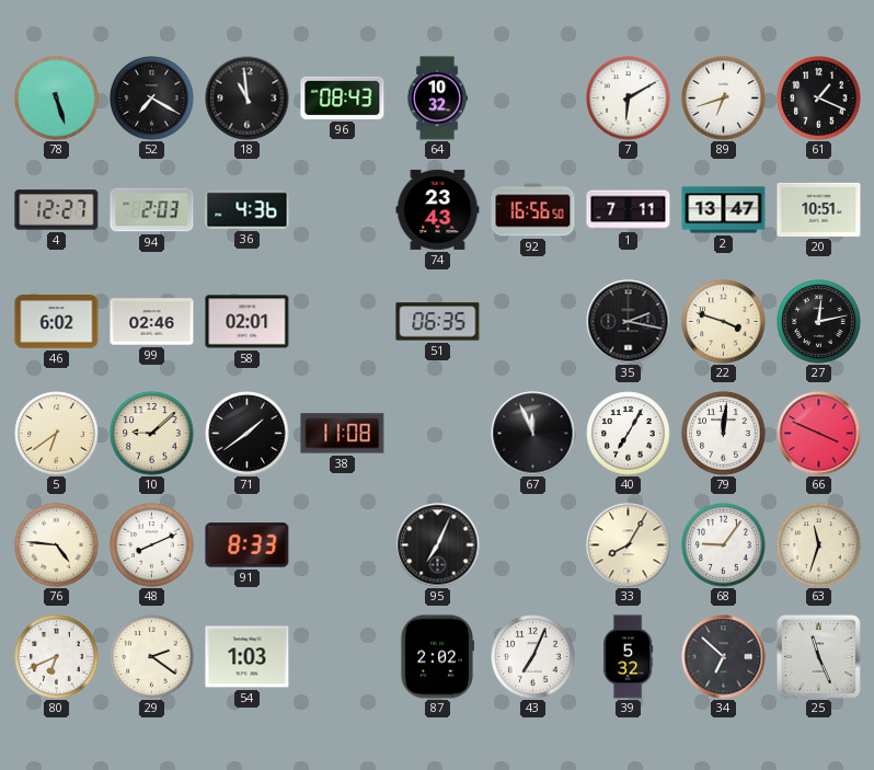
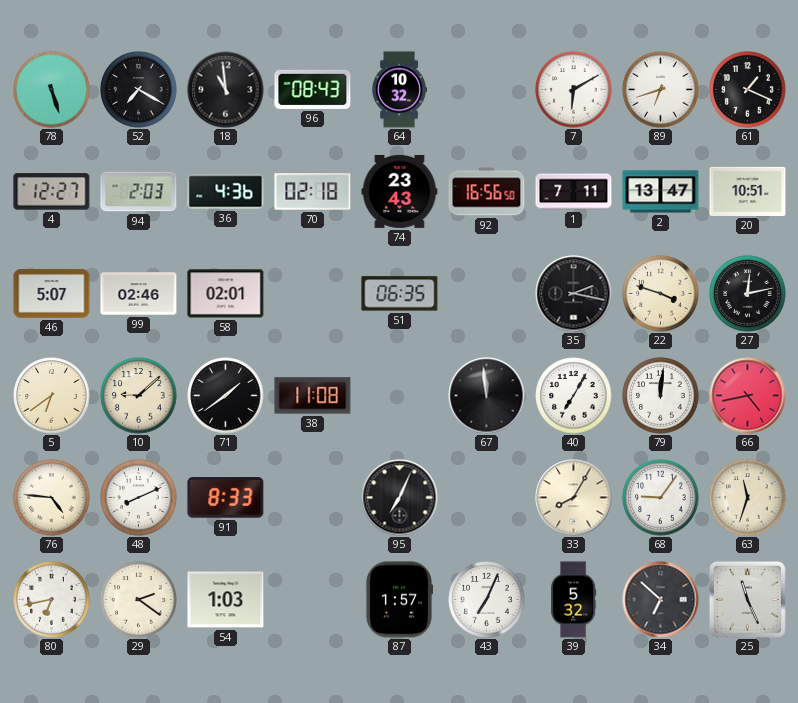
70: none -> 02:18 (313, 192)
46: 6:02 -> 5:07 (52, 294)
67: 11:56 -> 11:59 (487, 396)
66: 3:49 -> 4:43 (748, 396)
80: 6:41 -> 6:43 (52, 600)
87: 2:02 -> 1:57 (398, 600)
